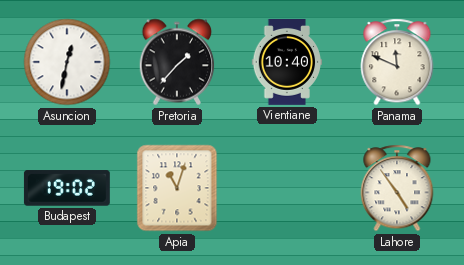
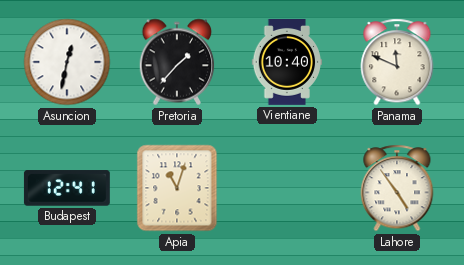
Budapest: 19:02 -> 12:41 (67, 188)
